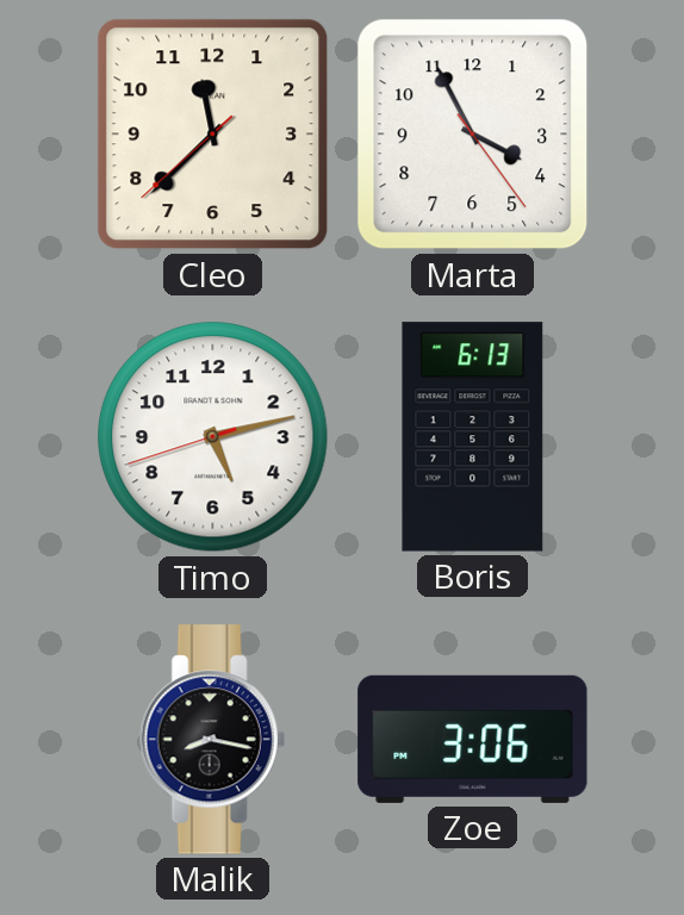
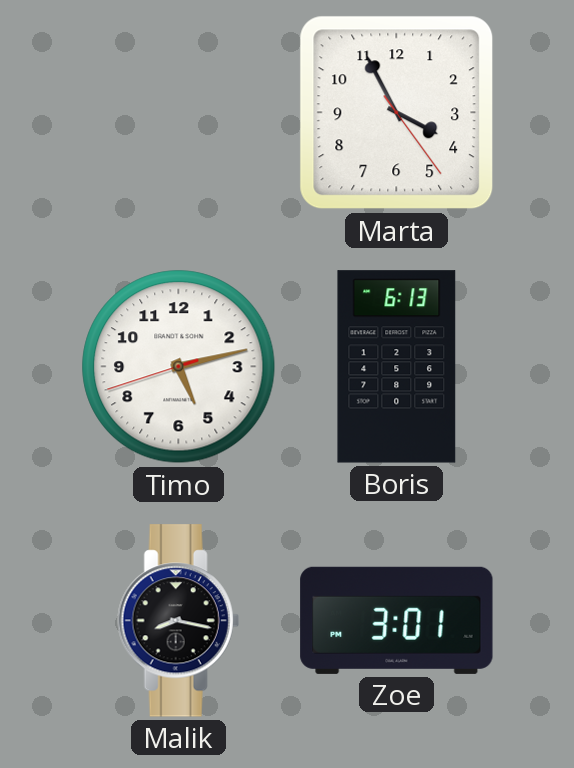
Cleo: 11:37 -> none (213, 135)
Zoe: 3:06 -> 3:01 (397, 620)
